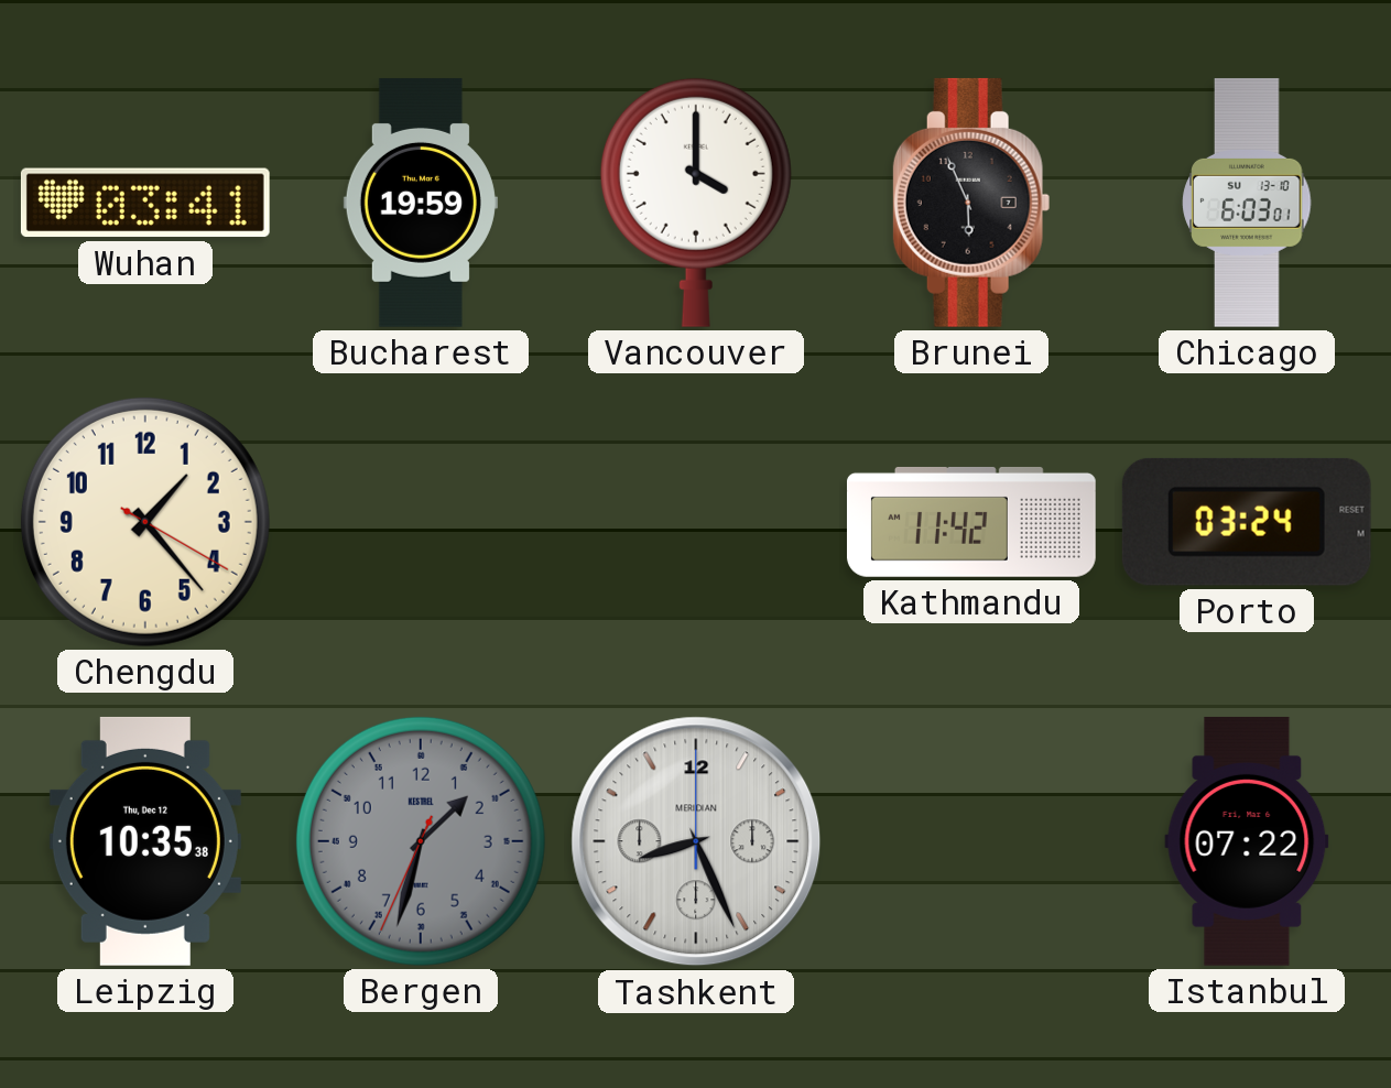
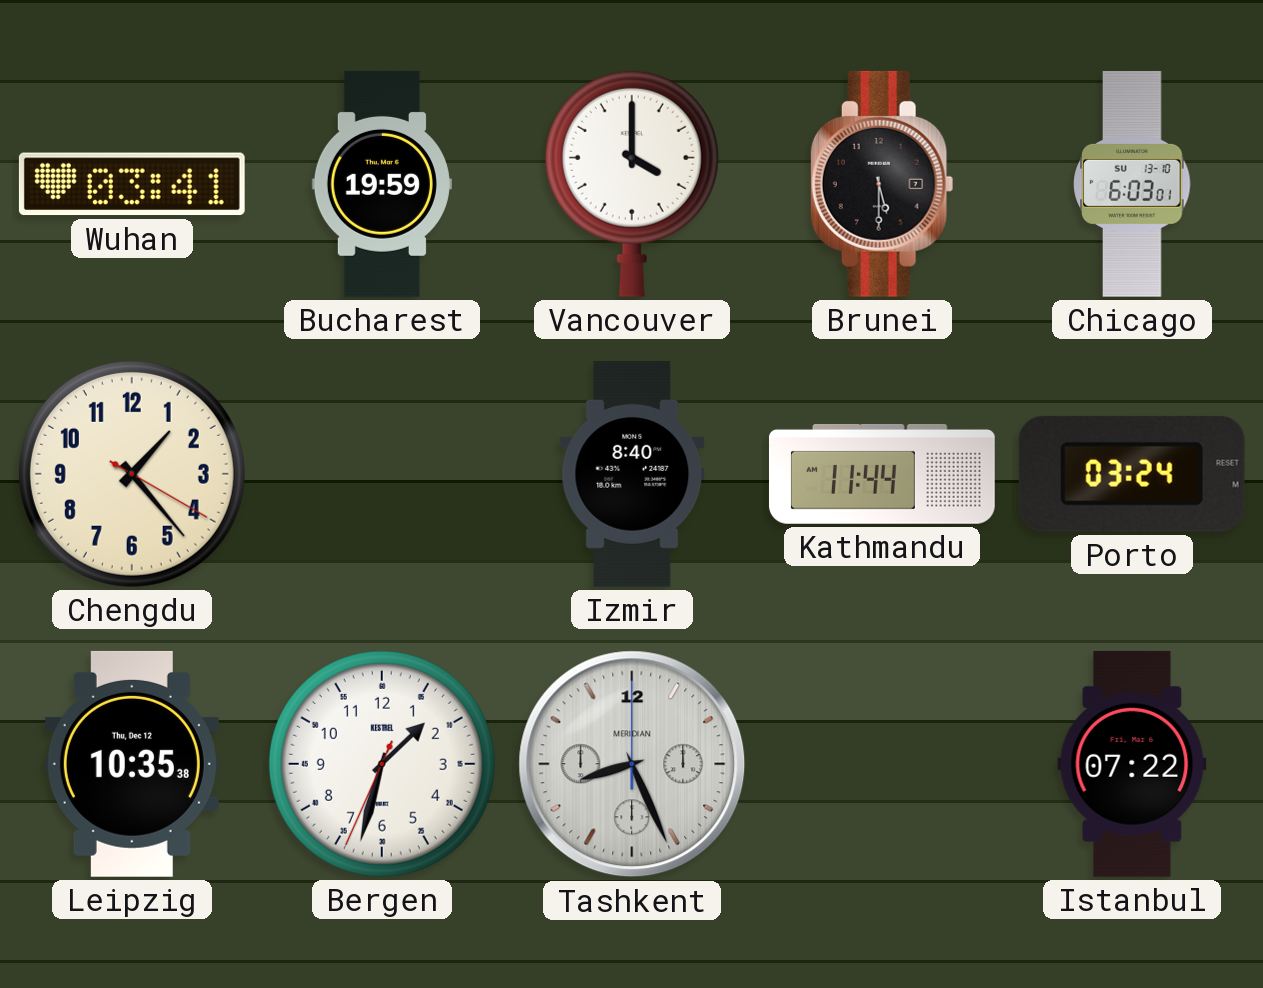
Brunei: 5:56 -> 5:30 (882, 184)
Izmir: none -> 8:40 (632, 474)
Kathmandu: 11:42 -> 11:44 (882, 474)
Bergen dial: grey -> white (382, 764)
